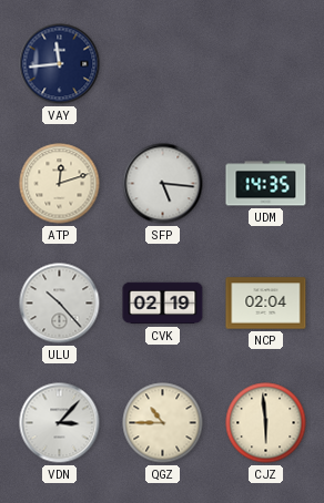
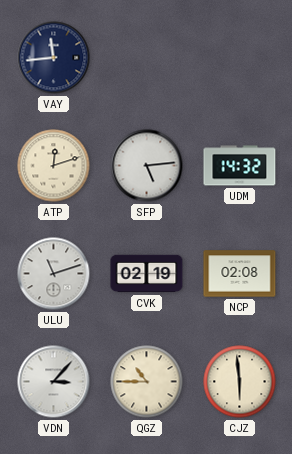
SFP: 5:16 -> 5:14 (147, 166)
UDM: 14:35 -> 14:32 (240, 166)
ULU: 10:23 -> 11:12 (54, 274)
NCP: 02:04 -> 02:08 (240, 274)
